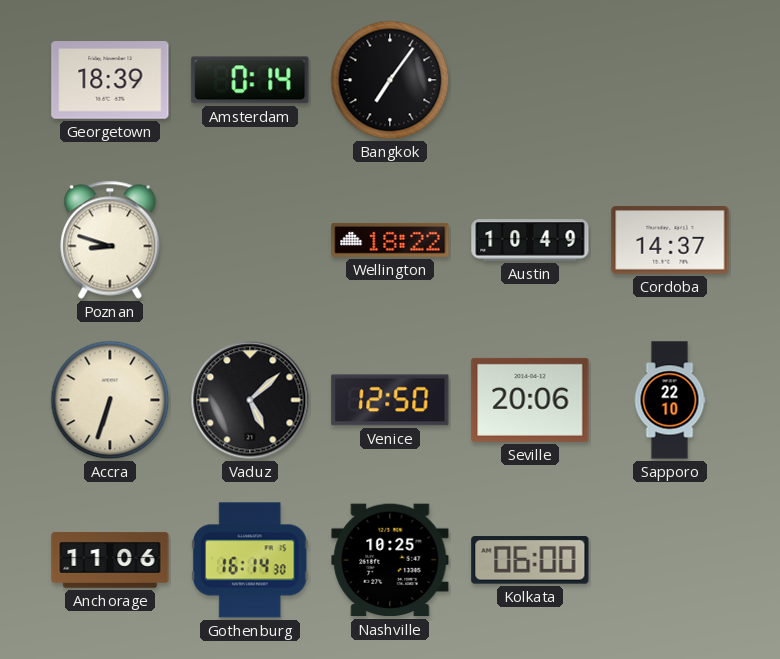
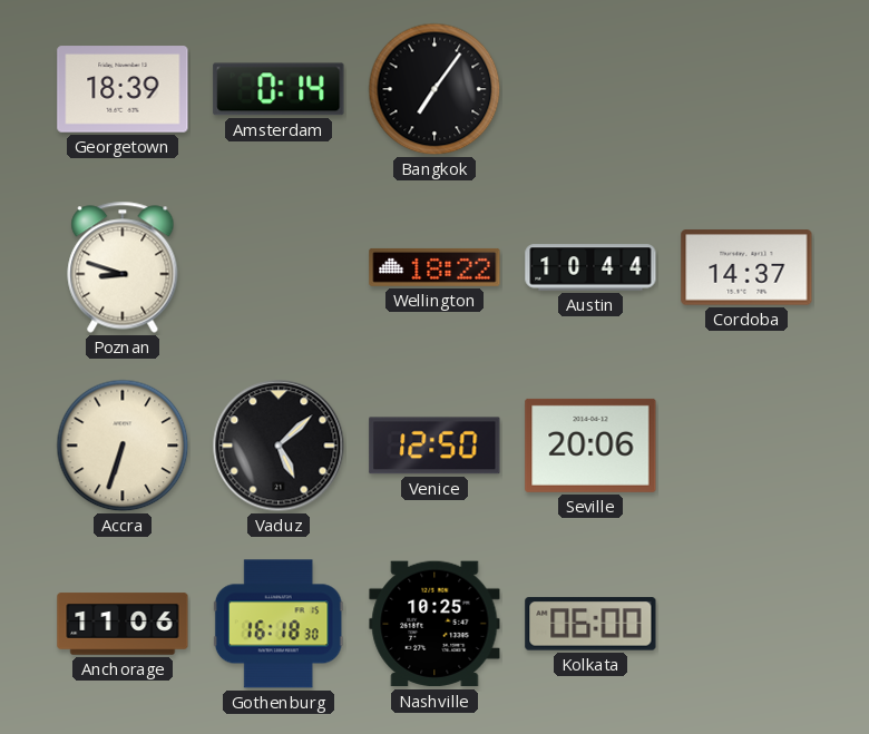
Austin: 10:49 -> 10:44 (590, 267)
Sapporo: 22:10 -> none (670, 400)
Gothenburg: 16:14 -> 16:18 (279, 624)
